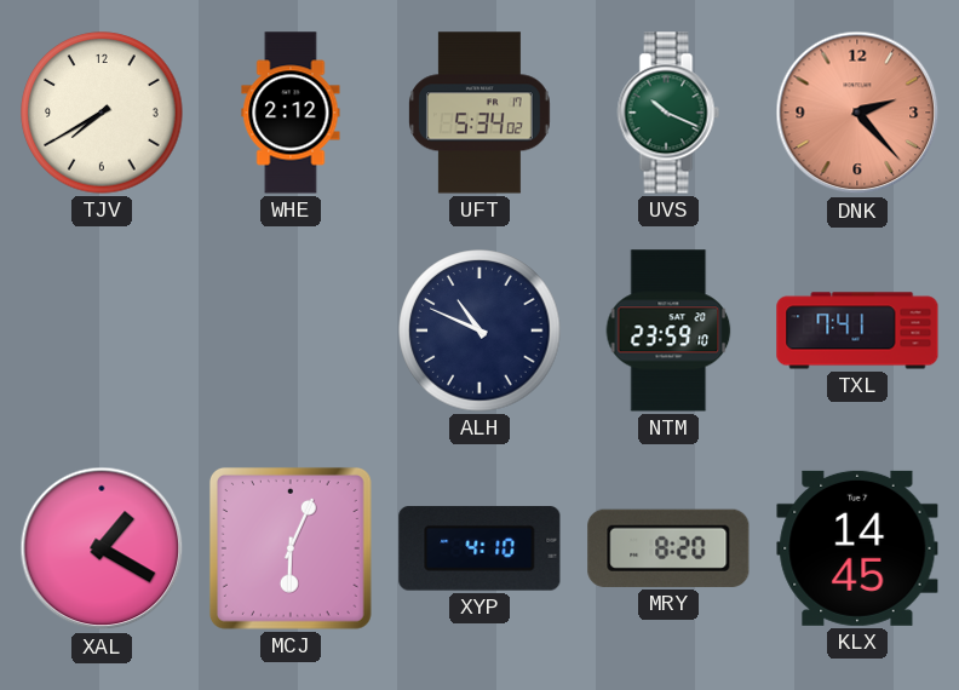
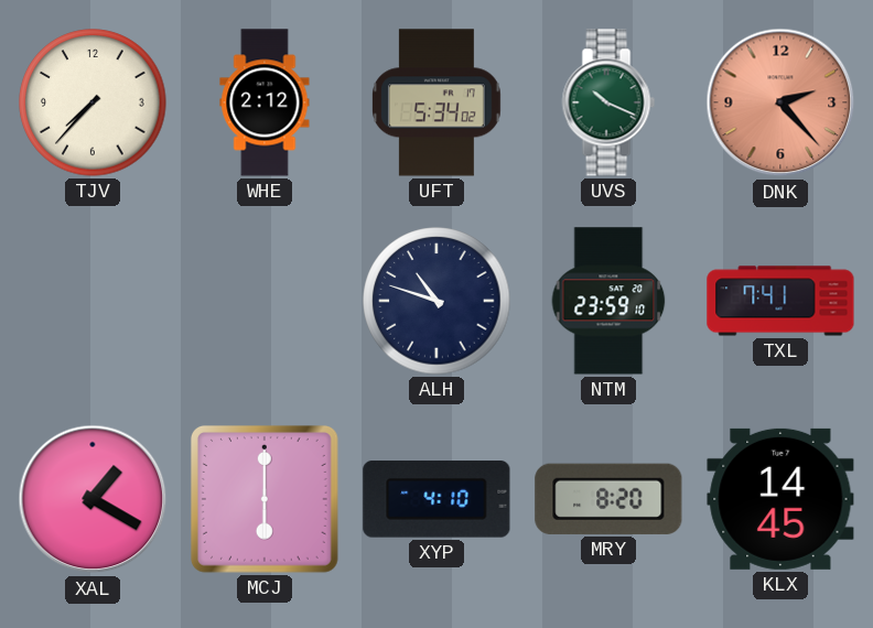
TJV: 7:40 -> 7:37 (93, 102)
ALH: 10:49 -> 10:48 (436, 301)
MCJ: 6:04 -> 6:00 (265, 499)
